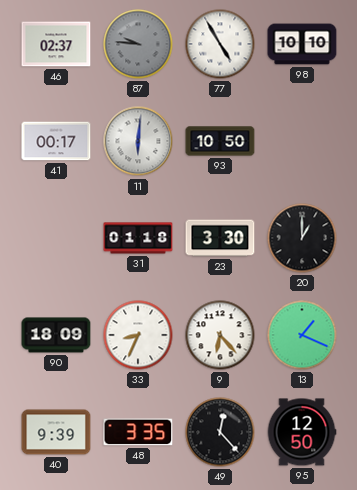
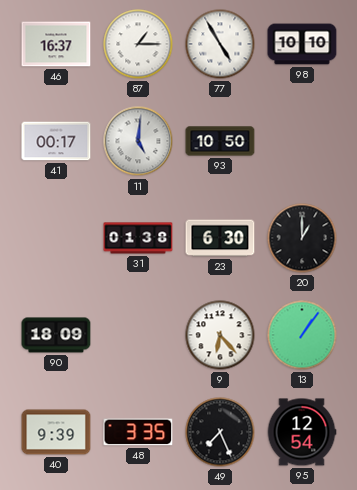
46: 02:37 -> 16:37 (56, 44)
87: 9:46 -> 1:15 (138, 44)
87 dial: grey -> white (138, 44)
11: 6:01 -> 5:01 (138, 141)
31: 01:18 -> 01:38 (138, 238)
23: 3:30 -> 6:30 (220, 238)
33: 8:34 -> none (138, 335)
13: 1:19 -> 1:06 (302, 335)
49: 12:23 -> 7:26 (220, 432)
95: 12:50 -> 12:54 (302, 432)
